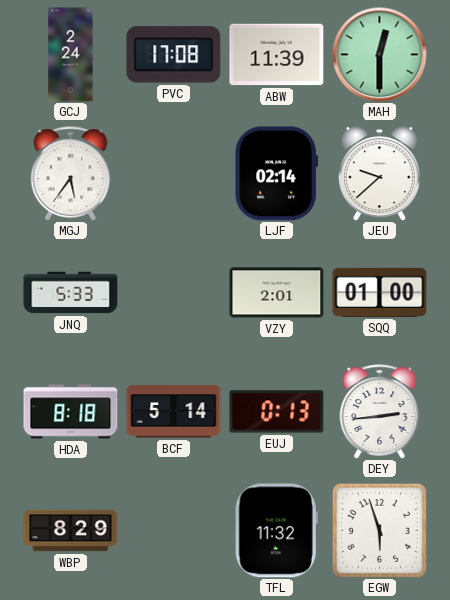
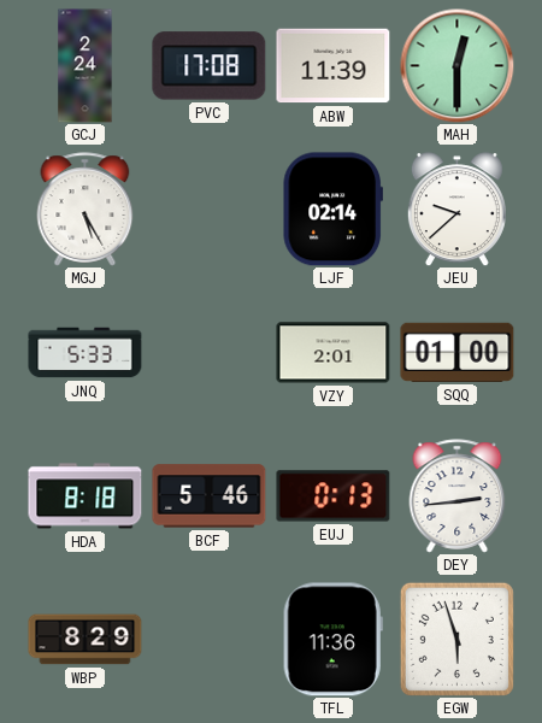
MGJ: 5:36 -> 5:25 (86, 210)
BCF: 5:14 -> 5:46 (210, 496)
TFL: 11:32 -> 11:36 (332, 640)
